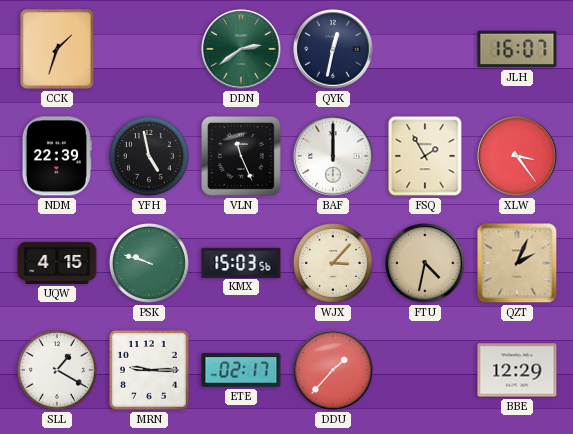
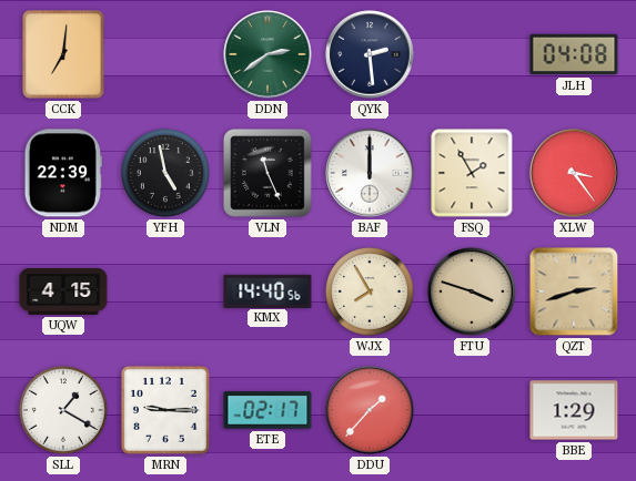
CCK: 1:33 -> 7:01 (63, 54)
QYK: 12:32 -> 2:29 (370, 54)
JLH: 16:07 -> 04:08 (574, 54)
PSK: 9:48 -> none (149, 263)
KMX: 15:03 -> 14:40 (267, 290)
WJX: 3:07 -> 7:55 (370, 291)
FTU: 4:32 -> 3:48 (472, 291)
QZT: 2:04 -> 2:42 (574, 291)
BBE: 12:29 -> 1:29 (574, 410)
